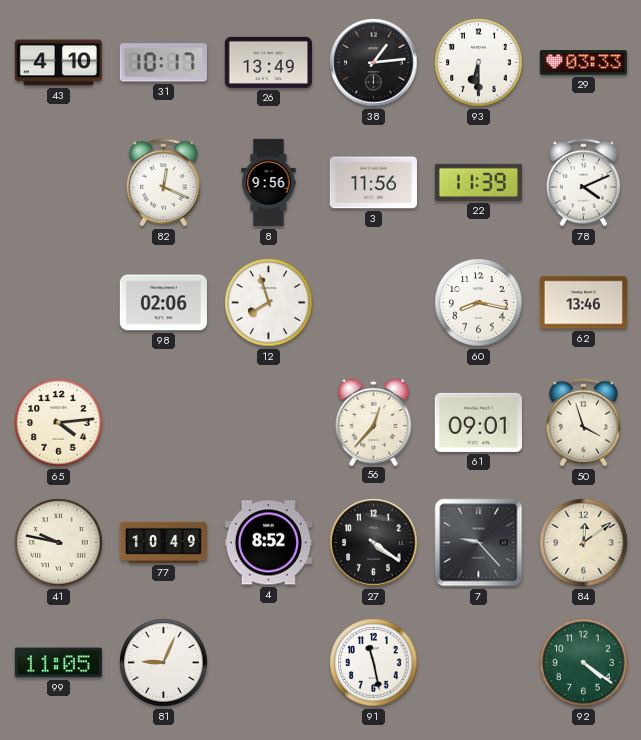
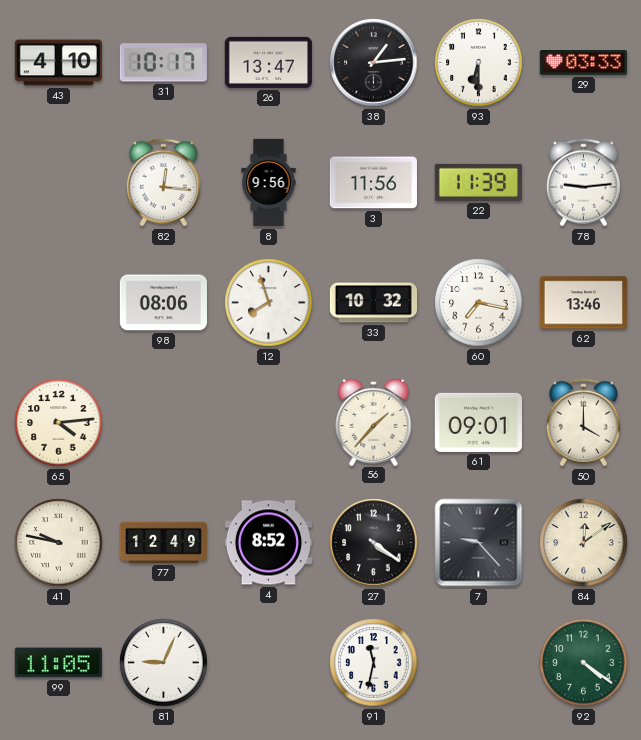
26: 13:49 -> 13:47 (268, 62)
82: 12:19 -> 12:16 (163, 183)
78: 4:11 -> 9:14 (583, 183)
98: 02:06 -> 08:06 (163, 303)
33: none -> 10:32 (373, 303)
60: 8:17 -> 7:17 (479, 303)
56: 12:37 -> 1:37 (374, 421)
50: 3:57 -> 4:00 (583, 423)
77: 10:49 -> 12:49 (163, 542)
91: 11:28 -> 11:32 (374, 663)
